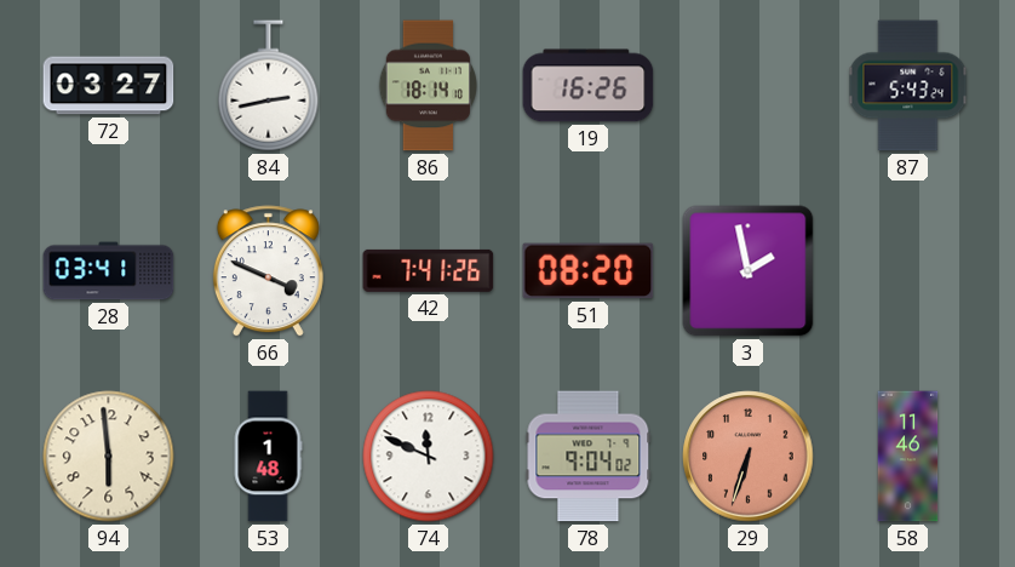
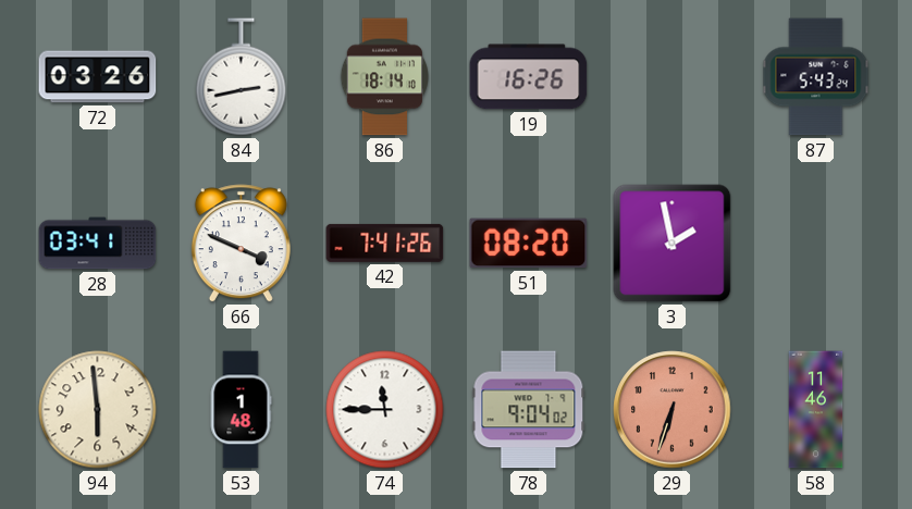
72: 03:27 -> 03:26 (98, 77)
74: 11:49 -> 11:45 (385, 410)
